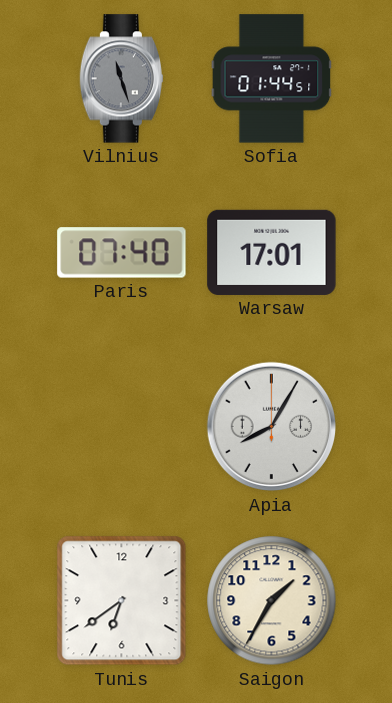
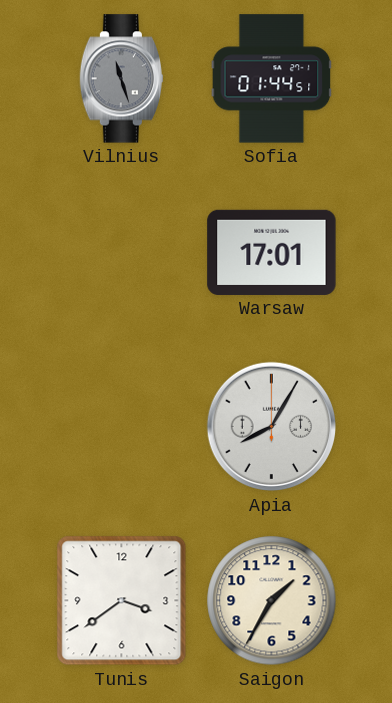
Paris: 07:40 -> none (122, 253)
Tunis: 6:39 -> 3:39 (122, 601)
